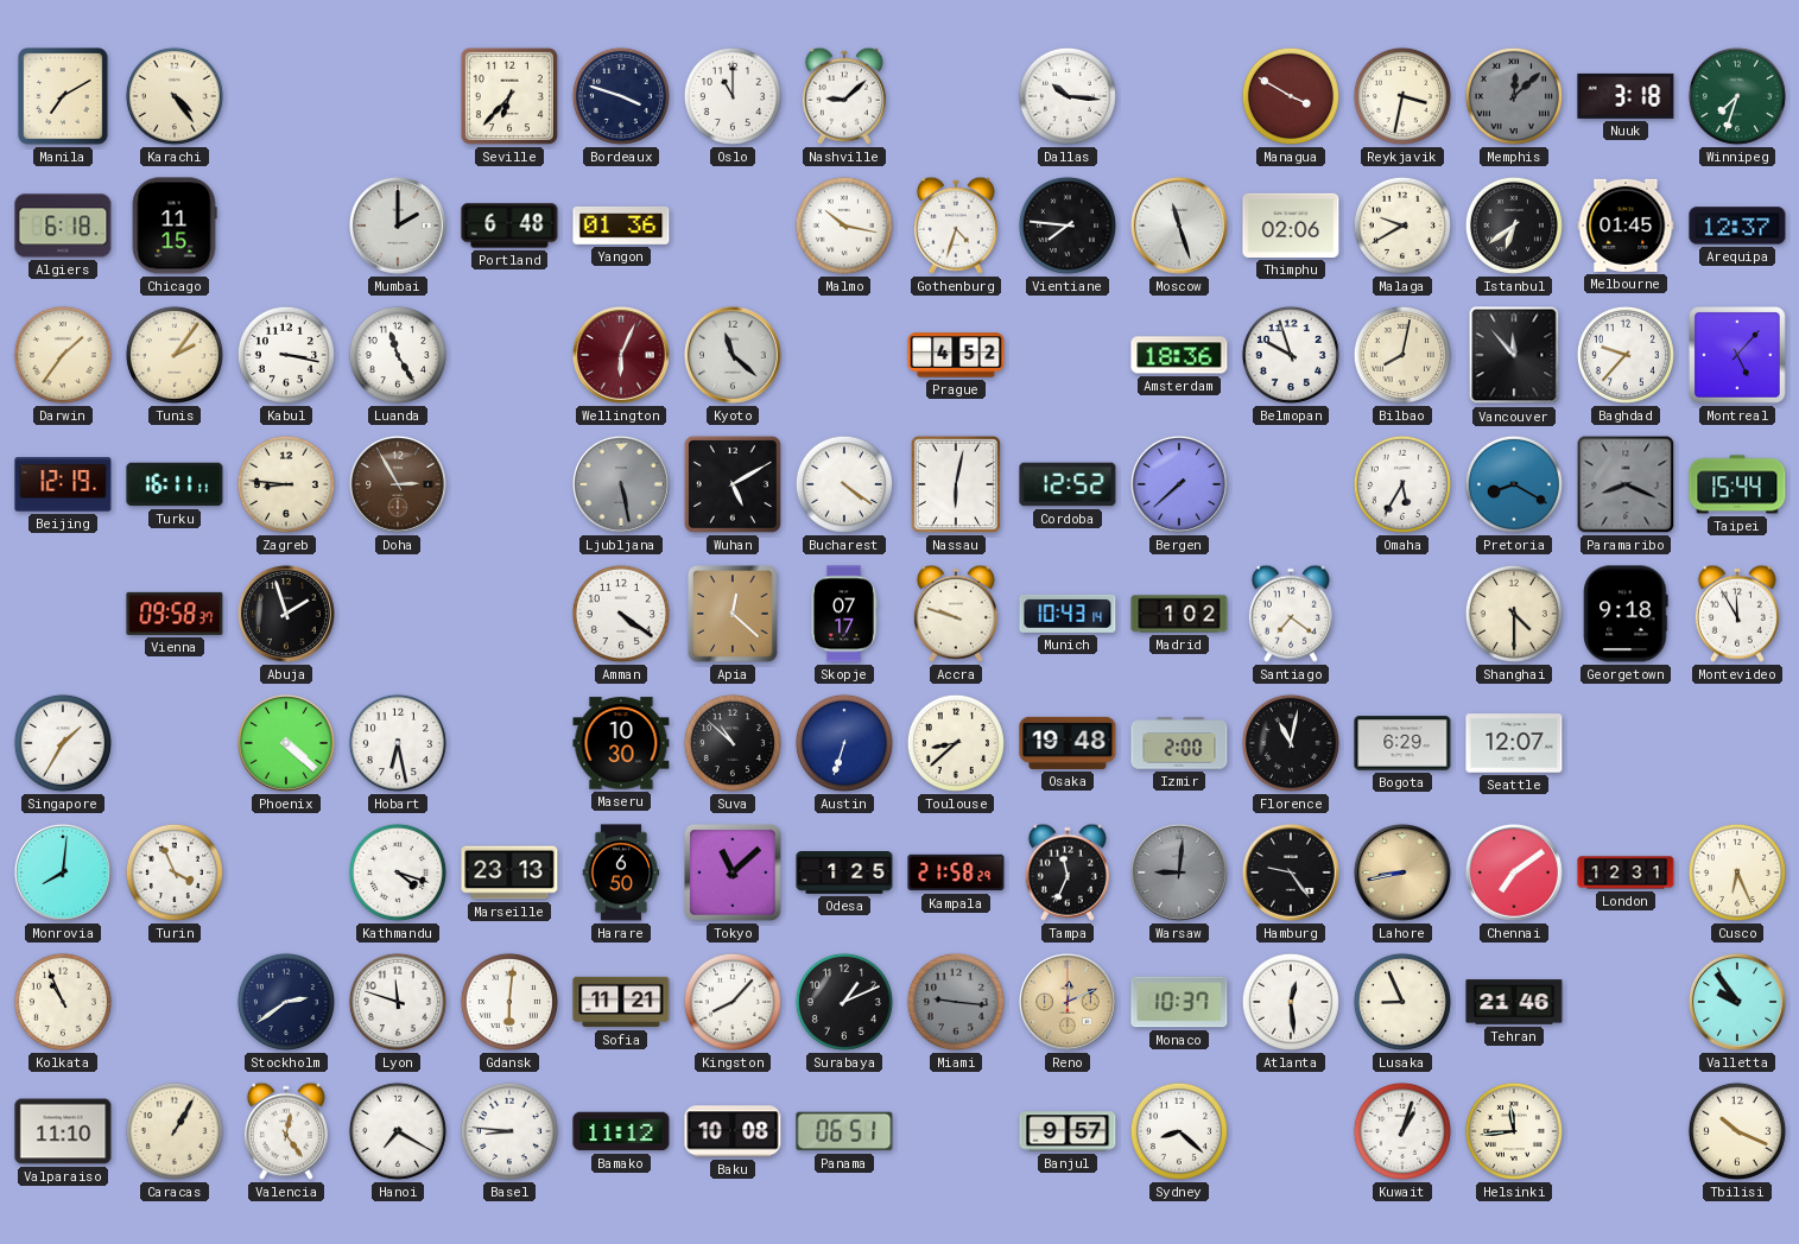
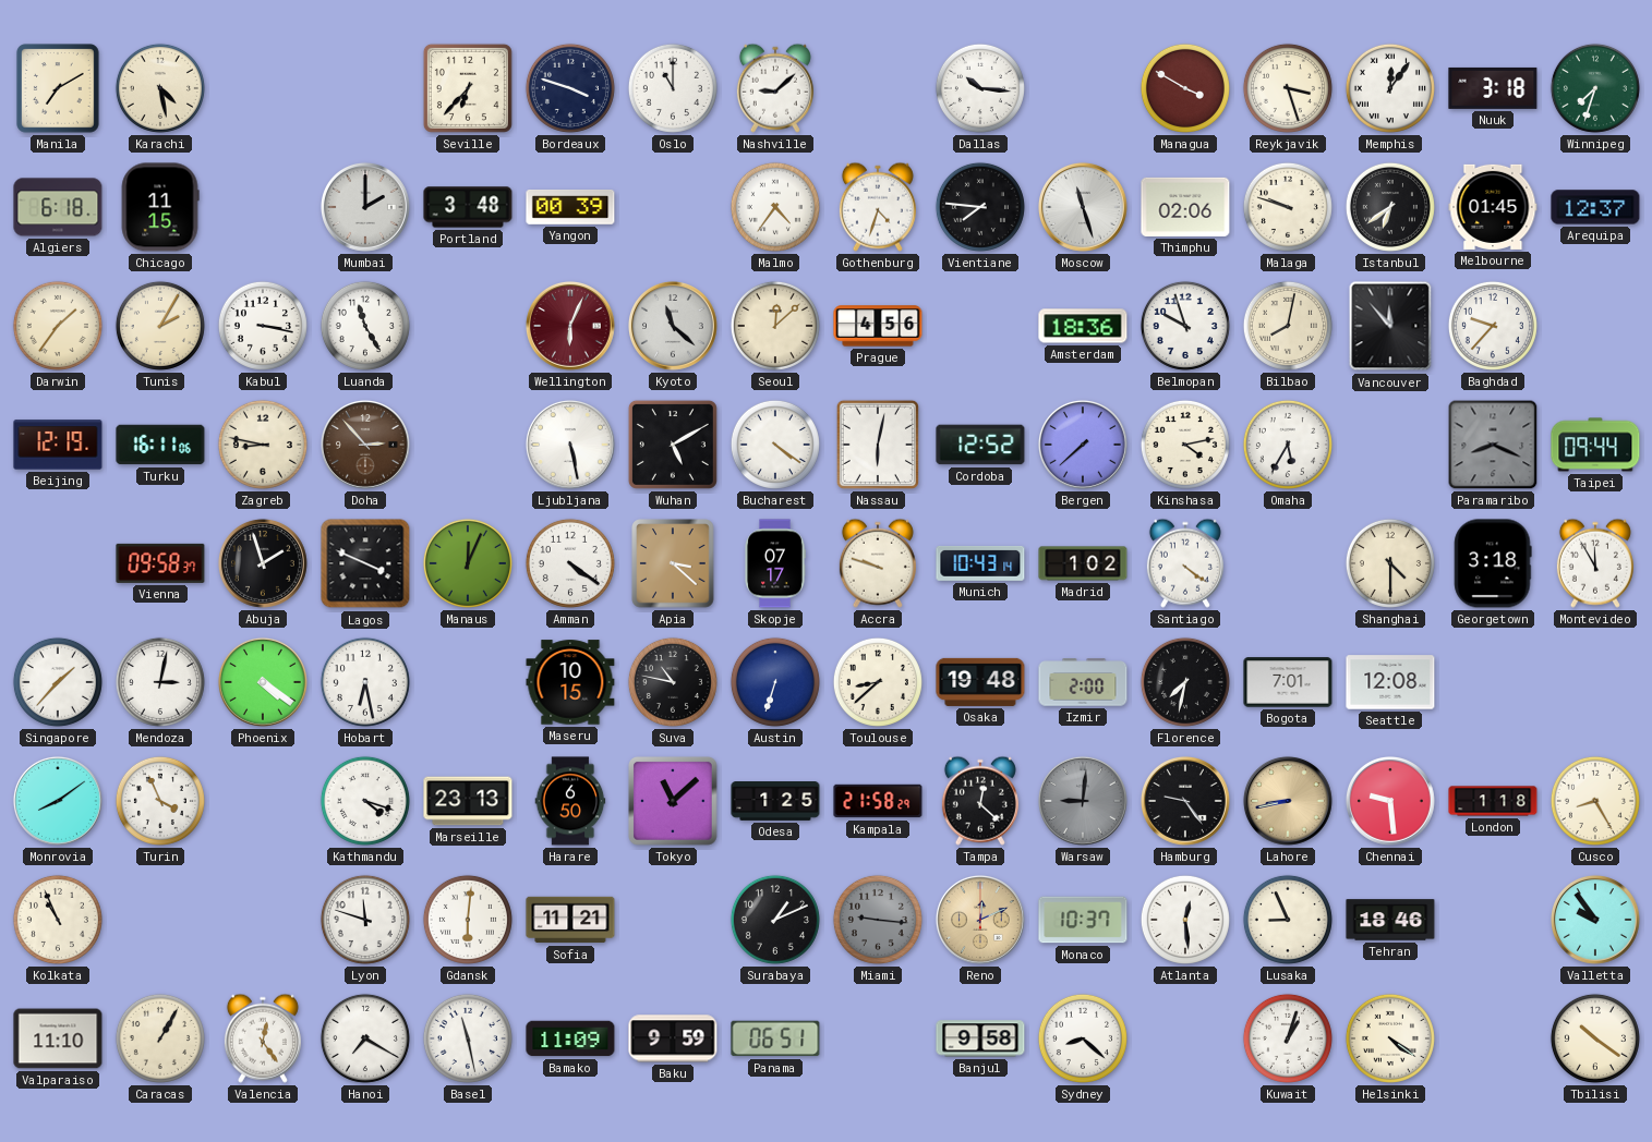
Karachi: 4:24 -> 4:28 (160, 88)
Reykjavik: 3:32 -> 3:27 (1288, 88)
Memphis: 12:08 -> 12:06 (1390, 88)
Memphis dial: grey -> white (1390, 88)
Portland: 6:48 -> 3:48 (468, 207)
Yangon: 01:36 -> 00:39 (570, 208)
Malmo: 10:17 -> 4:36 (775, 207)
Malaga: 9:40 -> 9:48 (1288, 207)
Tunis: 2:06 -> 2:05 (160, 326)
Seoul: none -> 12:08 (775, 326)
Prague: 4:52 -> 4:56 (878, 326)
Montreal: 5:07 -> none (1738, 356)
Turku: 16:11:11 -> 16:11:06 (160, 445)
Zagreb: 8:46 -> 8:47 (263, 445)
Doha: 2:55 -> 2:53 (365, 445)
Ljubljana dial: grey -> white (570, 445)
Kinshasa: none -> 4:13 (1185, 445)
Pretoria: 8:20 -> none (1514, 484)
Taipei: 15:44 -> 09:44 (1595, 445)
Lagos: none -> 3:49 (365, 563)
Manaus: none -> 12:04 (468, 563)
Apia: 12:22 -> 3:22 (673, 563)
Santiago: 7:21 -> 4:21 (1185, 563)
Georgetown: 9:18 -> 3:18 (1493, 563)
Singapore: 1:35 -> 1:37 (58, 682)
Mendoza: none -> 3:02 (160, 682)
Phoenix: 4:22 -> 4:21 (263, 682)
Maseru: 10:30 -> 10:15 (570, 682)
Suva: 10:52 -> 10:47 (673, 682)
Florence: 11:02 -> 7:32 (1185, 682)
Bogota: 6:29 -> 7:01 (1288, 682)
Seattle: 12:07 -> 12:08 (1390, 682)
Monrovia: 8:01 -> 8:09 (58, 801)
Tampa: 11:34 -> 12:22 (980, 801)
Chennai: 7:09 -> 9:29 (1390, 801)
London: 12:31 -> 1:18 (1493, 801)
Cusco: 6:26 -> 8:25 (1595, 801)
Stockholm: 2:39 -> none (286, 1002)
Kingston: 8:07 -> none (733, 1002)
Tehran: 21:46 -> 18:46 (1390, 920)
Basel: 8:46 -> 11:28 (468, 1038)
Bamako: 11:12 -> 11:09 (570, 1038)
Baku: 10:08 -> 9:59 (673, 1038)
Banjul: 9:57 -> 9:58 (980, 1038)
Helsinki: 11:44 -> 4:21 (1390, 1038)
Tbilisi: 10:19 -> 10:21 (1595, 1038)
